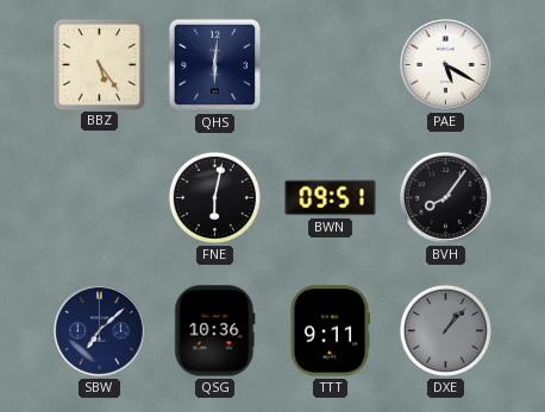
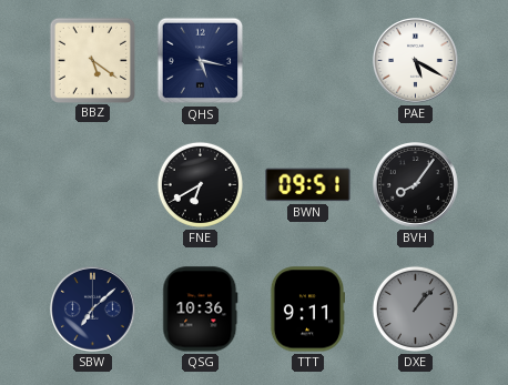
BBZ: 5:24 -> 5:21 (92, 60)
QHS: 6:01 -> 5:17 (201, 61)
FNE: 6:02 -> 6:40 (200, 184)
